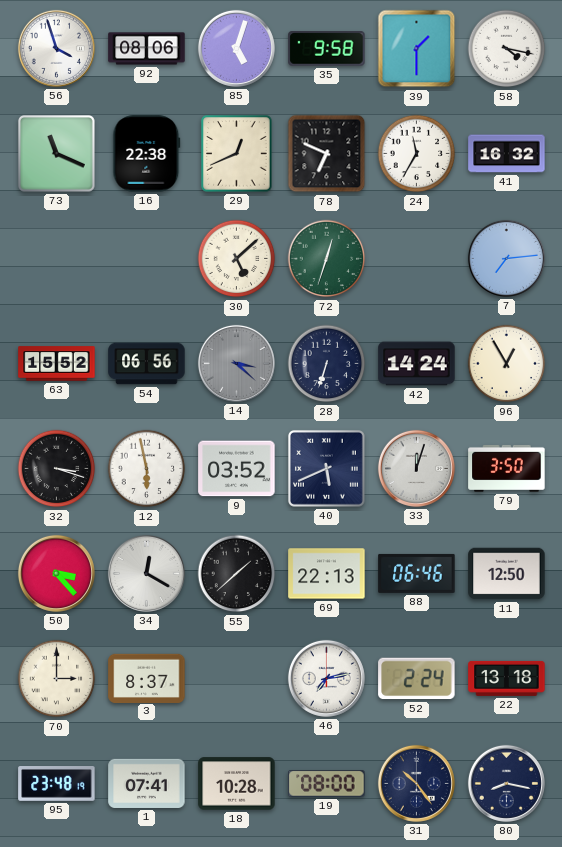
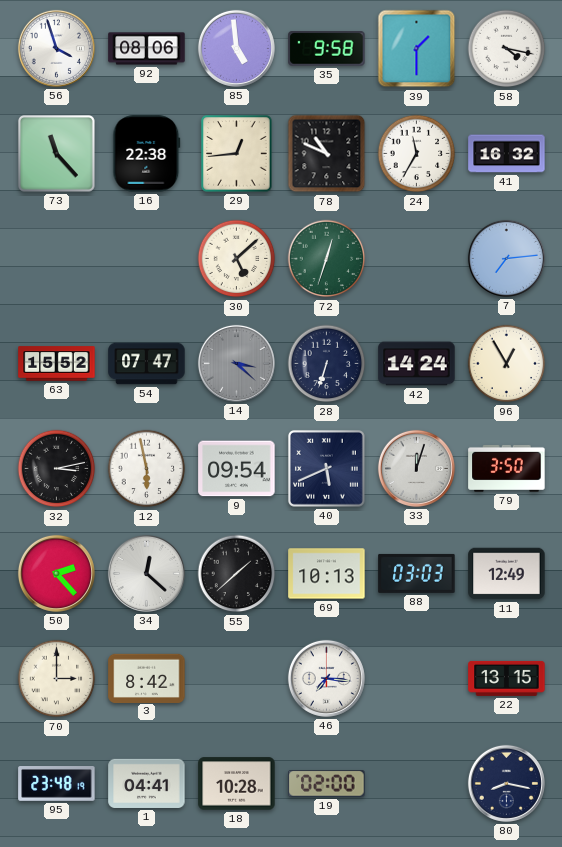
85: 5:03 -> 4:59 (236, 48)
73: 11:19 -> 11:23 (56, 153)
29: 12:41 -> 12:44 (237, 154)
78: 6:49 -> 10:49 (327, 154)
54: 06:56 -> 07:47 (147, 364)
32: 3:18 -> 3:13 (57, 469)
9: 03:52 -> 09:54 (237, 469)
50: 3:23 -> 2:23 (56, 573)
34: 12:20 -> 12:22 (146, 573)
69: 22:13 -> 10:13 (327, 574)
88: 06:46 -> 03:03 (417, 573)
11: 12:50 -> 12:49 (507, 574)
3: 8:37 -> 8:42 (147, 678)
46: 7:13 -> 7:16 (326, 678)
52: 2:24 -> none (417, 679)
22: 13:18 -> 13:15 (507, 678)
1: 07:41 -> 04:41 (147, 783)
19: 08:00 -> 02:00 (327, 784)
31: 10:24 -> none (416, 783)
